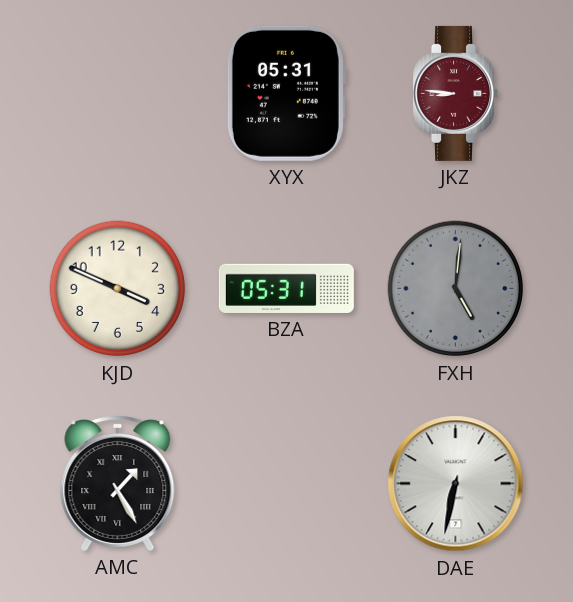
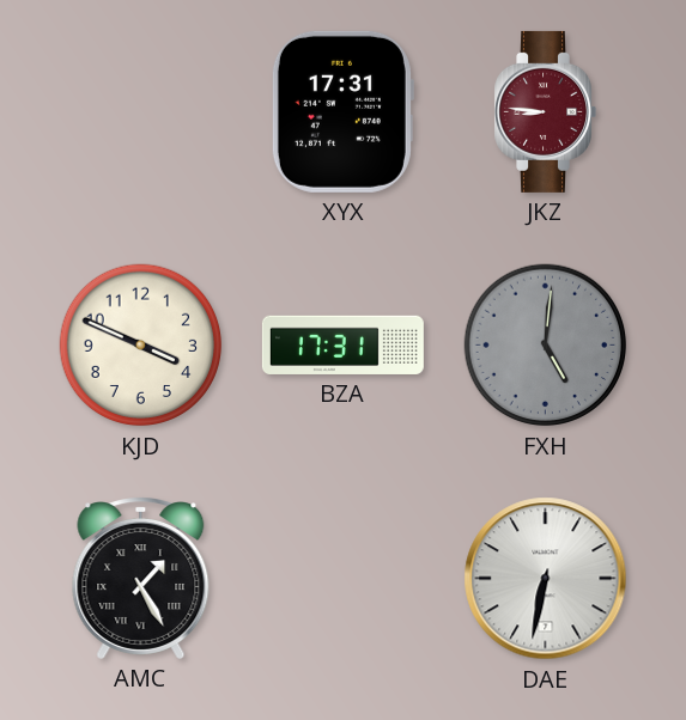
XYX: 05:31 -> 17:31 (342, 111)
BZA: 05:31 -> 17:31 (342, 344)
